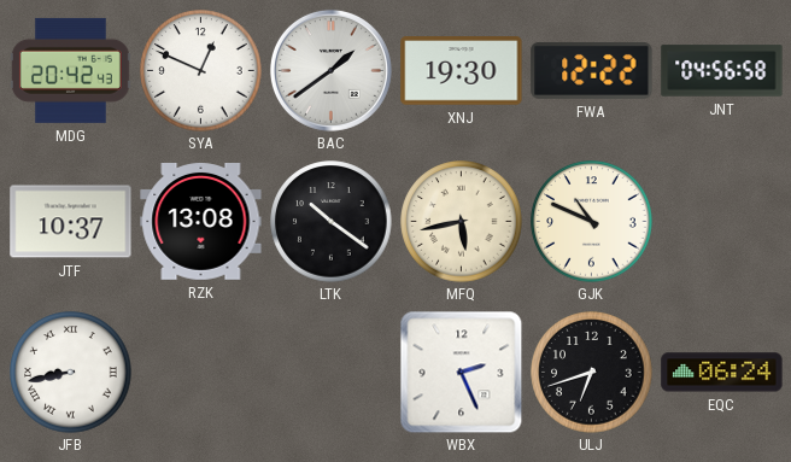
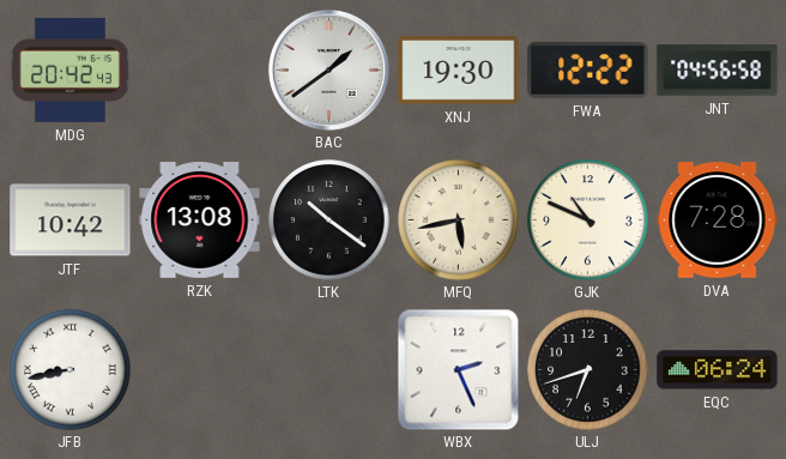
SYA: 12:49 -> none (201, 71)
JTF: 10:37 -> 10:42 (71, 221)
DVA: none -> 7:28 (718, 221)
